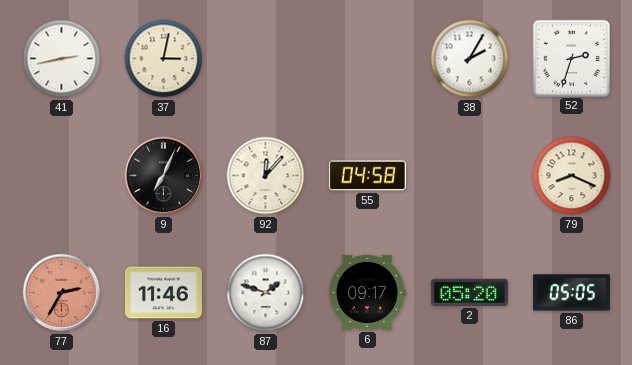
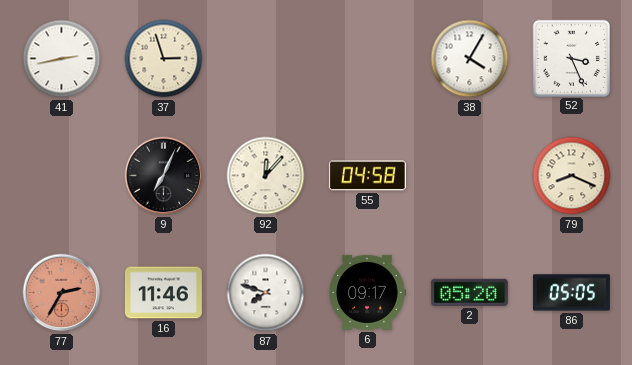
37: 3:02 -> 2:57 (164, 59)
38: 2:05 -> 4:05 (470, 59)
52: 2:33 -> 3:26 (571, 58)
87: 1:48 -> 7:48 (266, 293)
